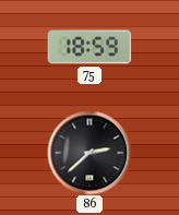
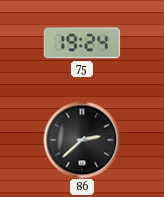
75: 18:59 -> 19:24 (82, 43)
